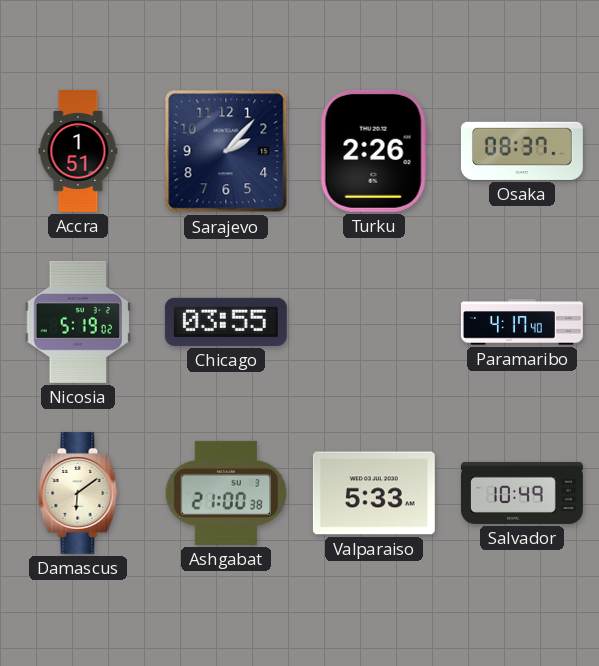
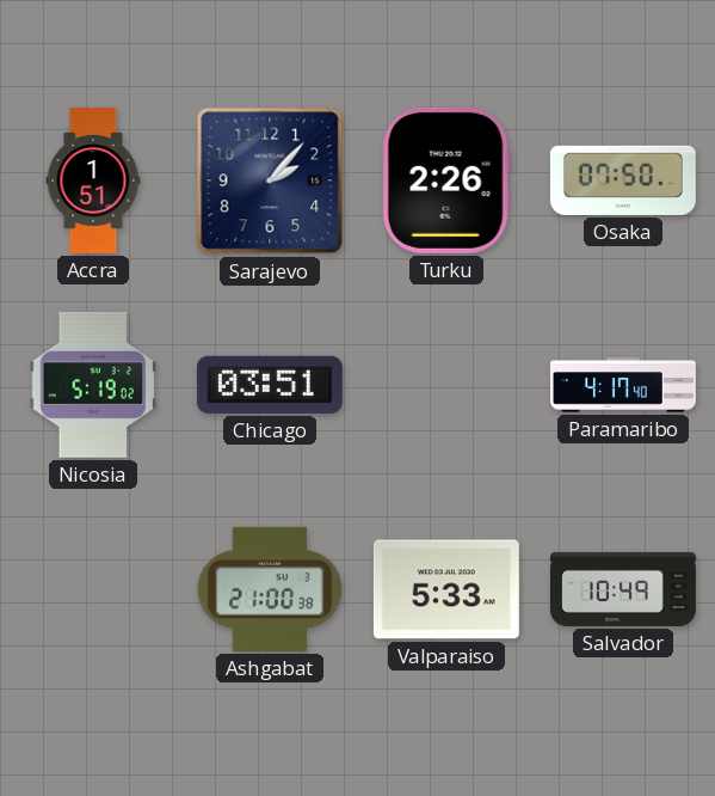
Osaka: 08:37 -> 07:50 (623, 180)
Chicago: 03:55 -> 03:51 (270, 385)
Damascus: 6:09 -> none (78, 493)
